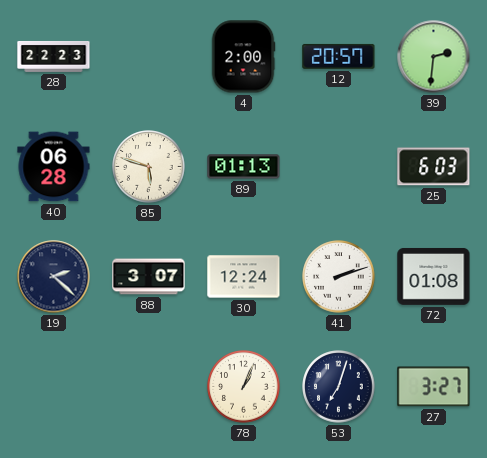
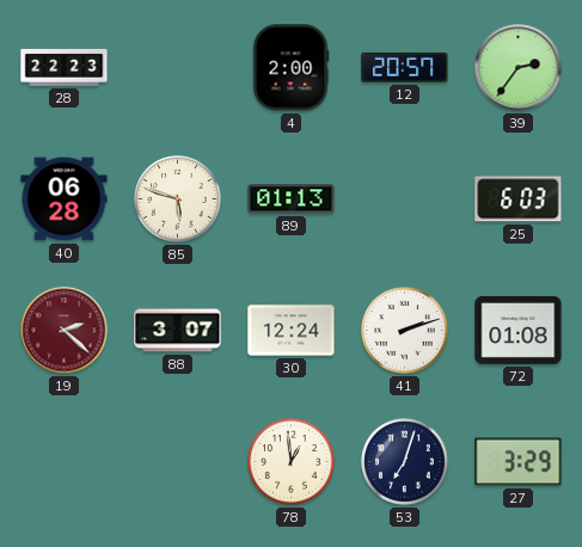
39: 2:31 -> 2:36 (519, 68)
19 dial: navy -> burgundy (65, 331)
78: 1:04 -> 12:59 (292, 462)
27: 3:27 -> 3:29 (519, 462)
